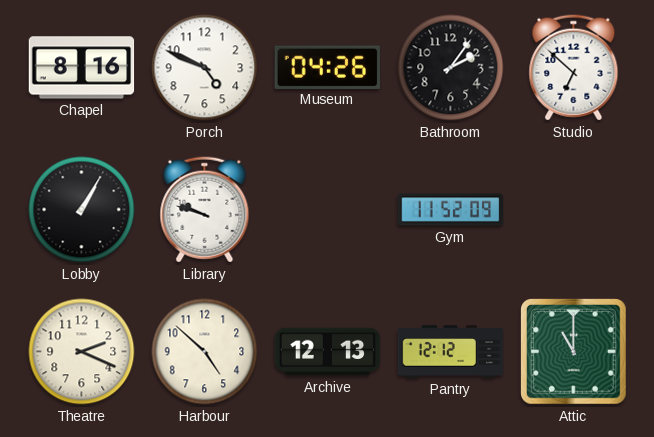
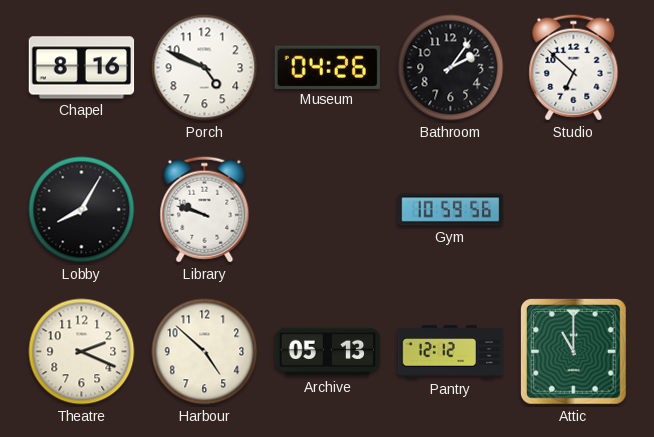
Lobby: 1:05 -> 8:05 (82, 210)
Gym: 11:52 -> 10:59 (451, 210)
Archive: 12:13 -> 05:13 (328, 352)
